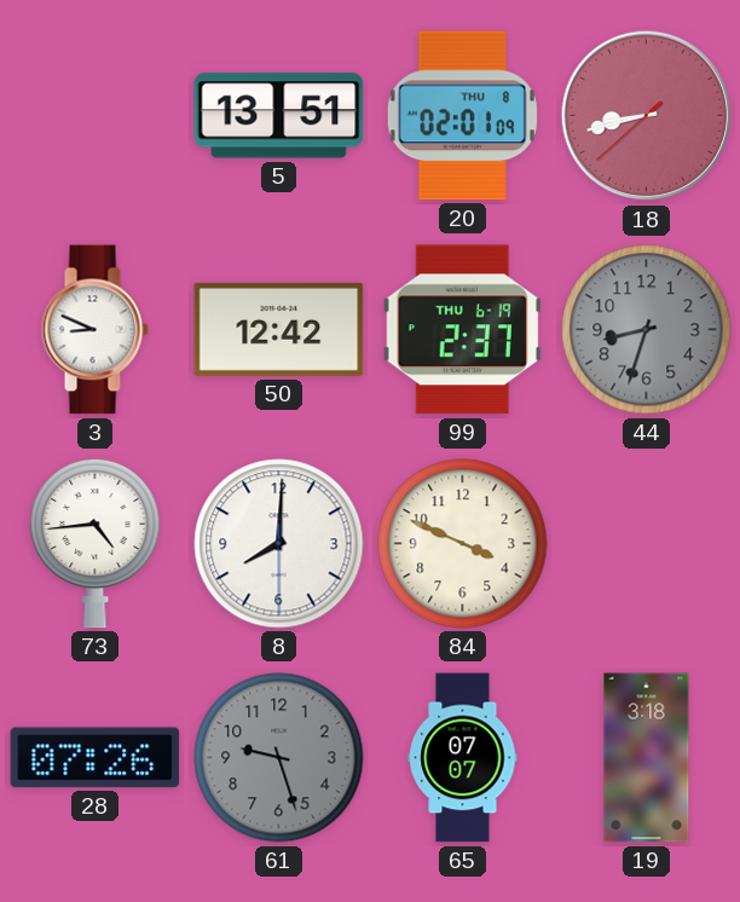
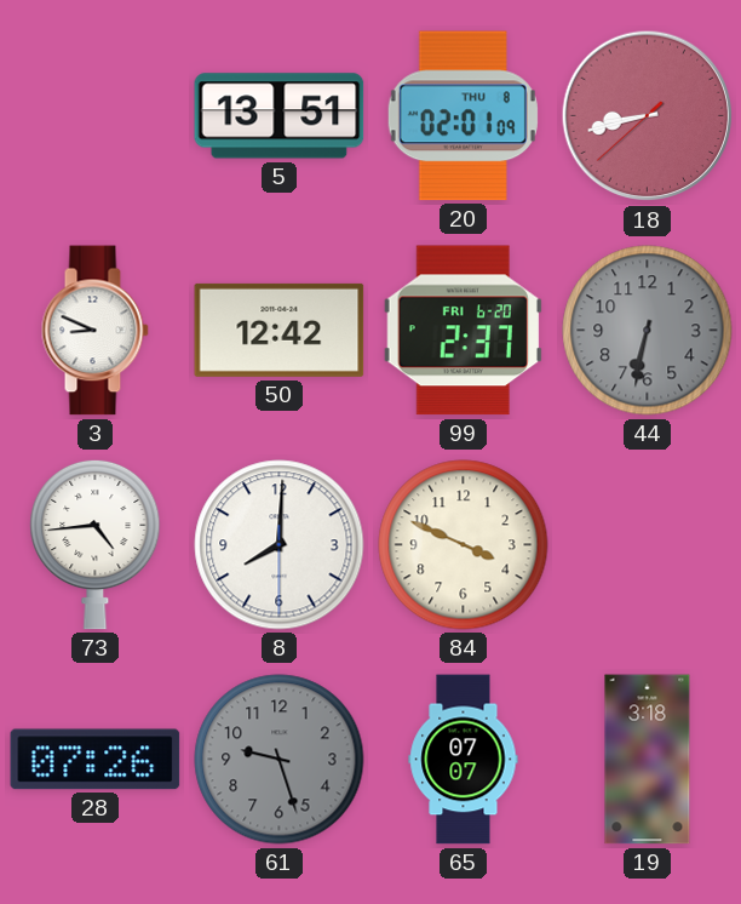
99 date: THU 6-19 -> FRI 6-20 (463, 331)
44: 8:33 -> 6:32 (648, 331)
